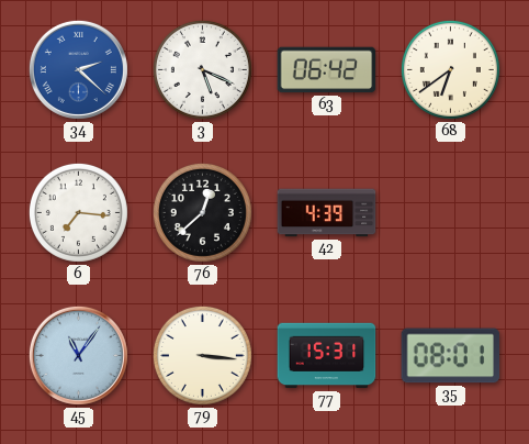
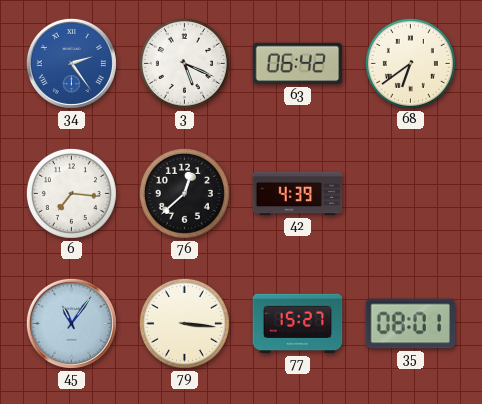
34: 2:22 -> 2:24 (71, 63)
77: 15:31 -> 15:27 (298, 324)
